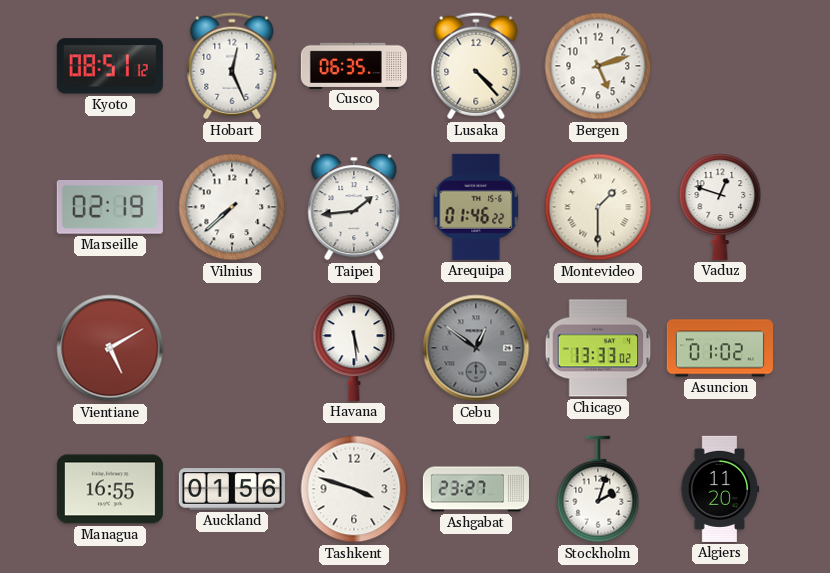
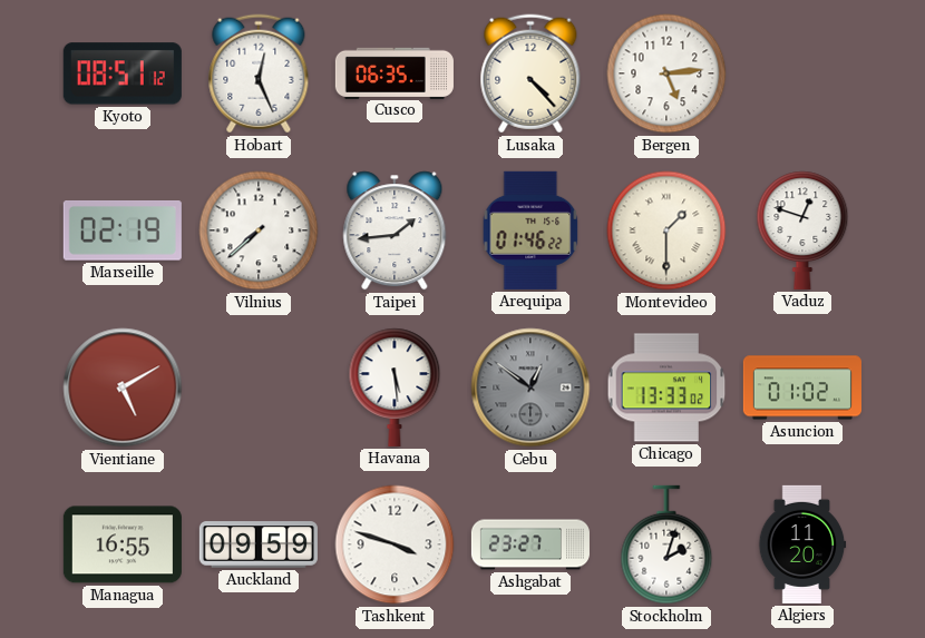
Bergen: 5:12 -> 5:14 (666, 73)
Auckland: 01:56 -> 09:59 (259, 544)
